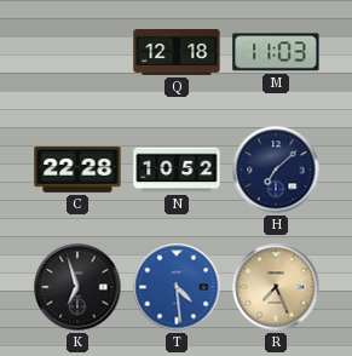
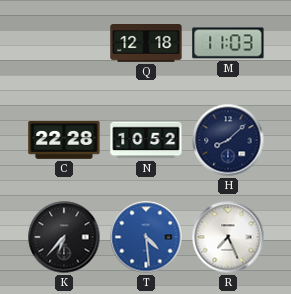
H: 7:08 -> 8:08 (228, 140)
K: 6:57 -> 6:37 (64, 237)
R dial: champagne -> white (228, 237)
